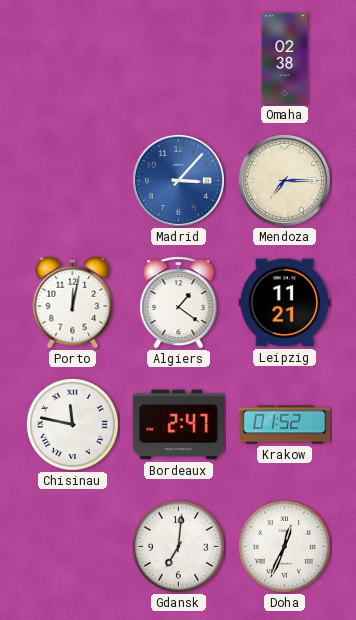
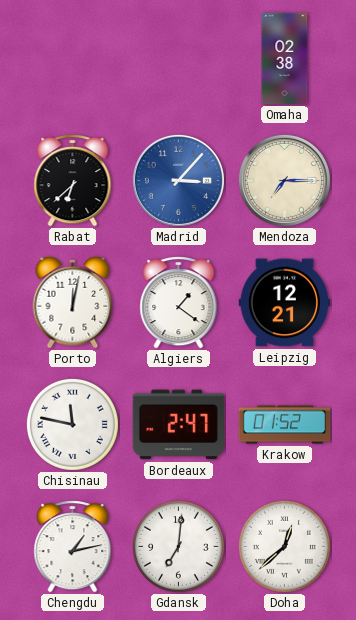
Rabat: none -> 6:38 (73, 181)
Leipzig: 11:21 -> 12:21 (285, 303)
Chengdu: none -> 1:13 (73, 547)
Doha: 12:34 -> 12:38 (284, 546)
